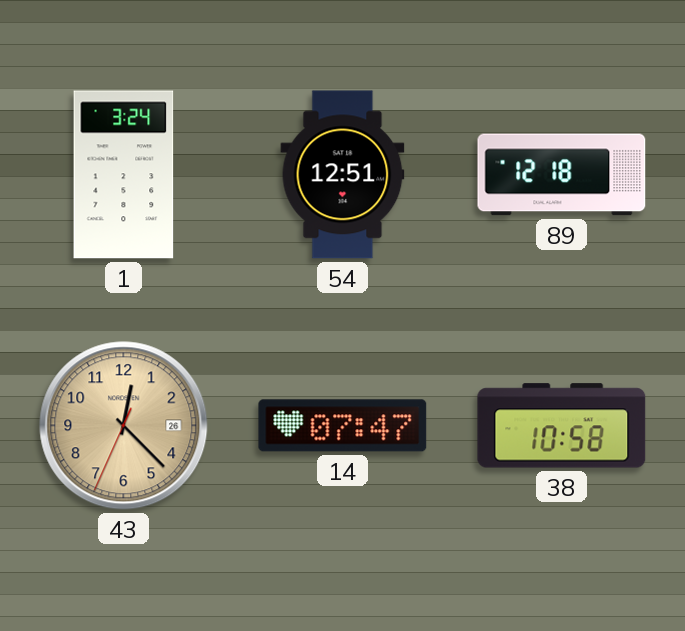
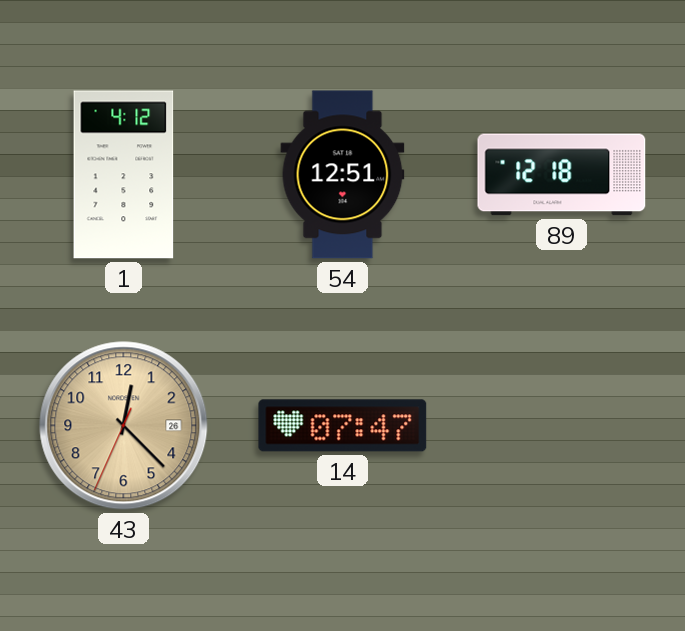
1: 3:24 -> 4:12 (124, 175)
38: 10:58 -> none (562, 426)
